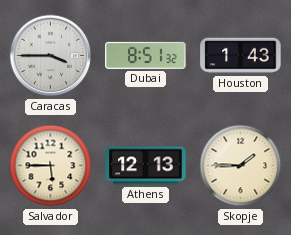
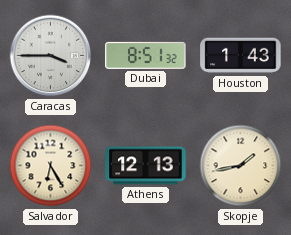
Salvador: 5:45 -> 6:25 (51, 166)
Skopje: 1:45 -> 1:43 (241, 166)
